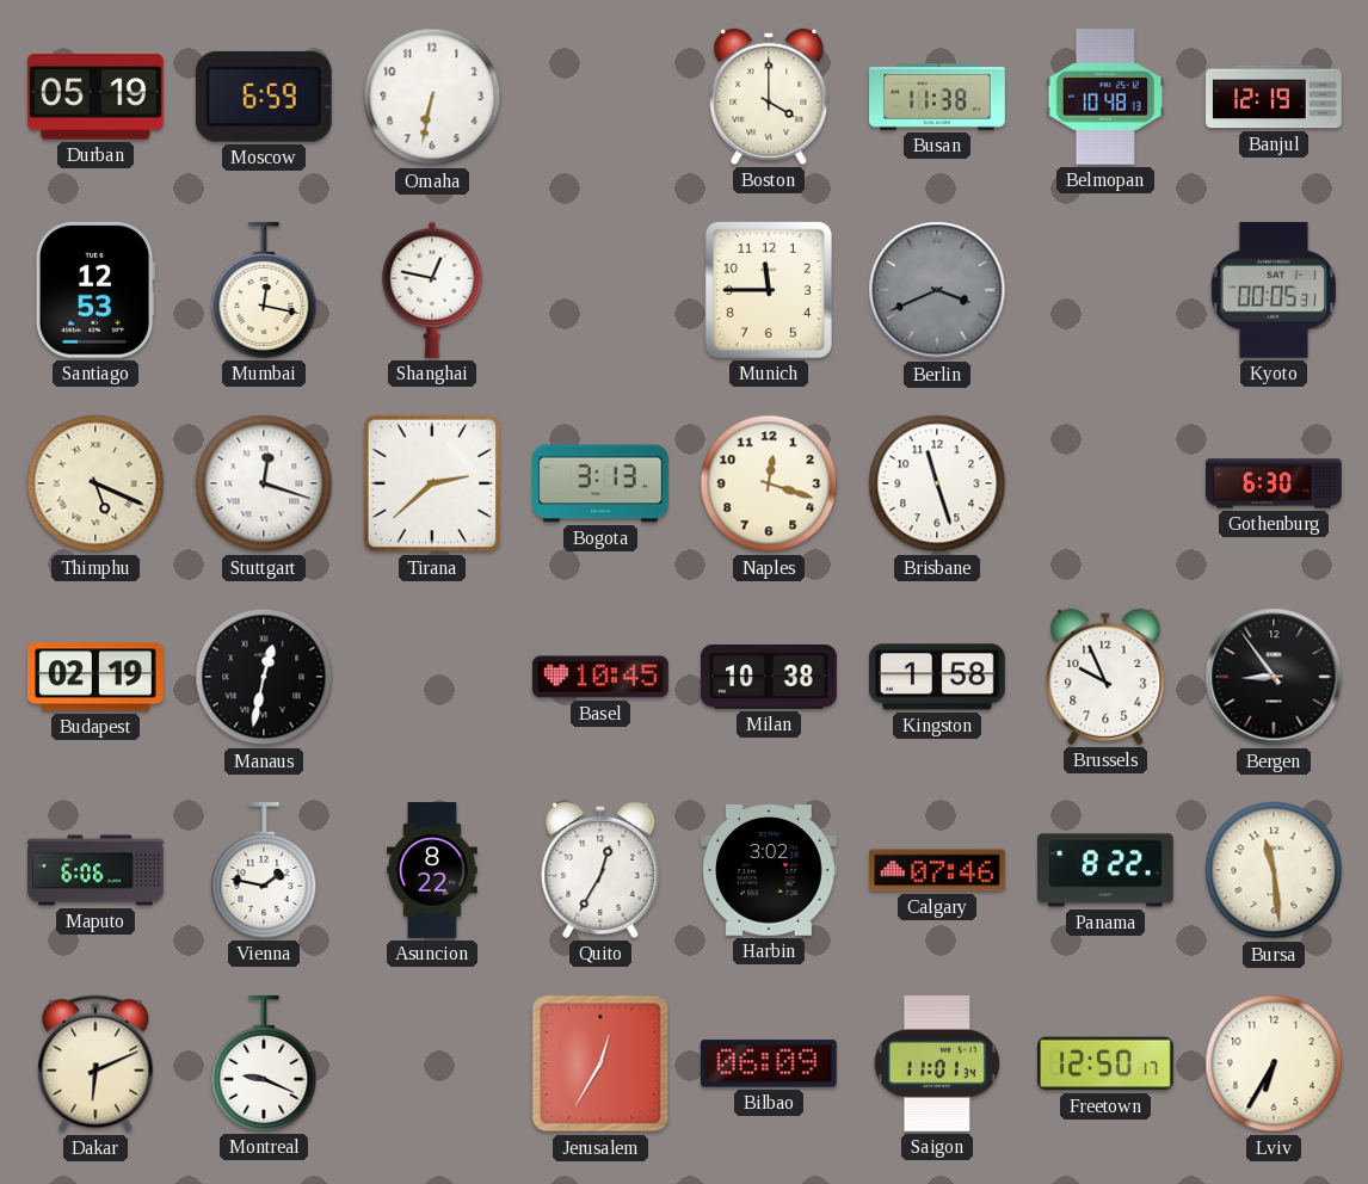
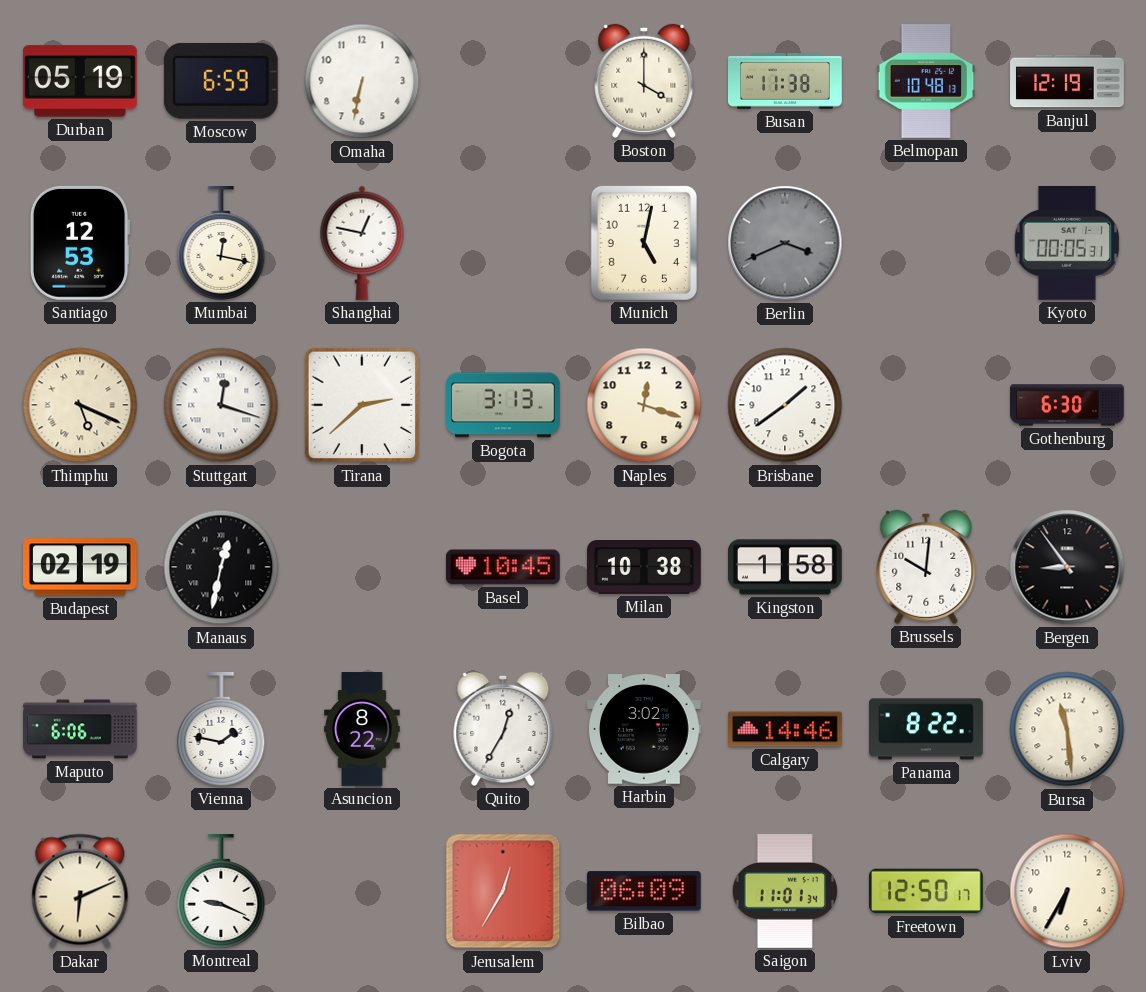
Munich: 11:45 -> 5:02 (644, 243)
Brisbane: 11:27 -> 1:39 (785, 405)
Brussels: 9:56 -> 10:01 (926, 567)
Calgary: 07:46 -> 14:46 (786, 729)
